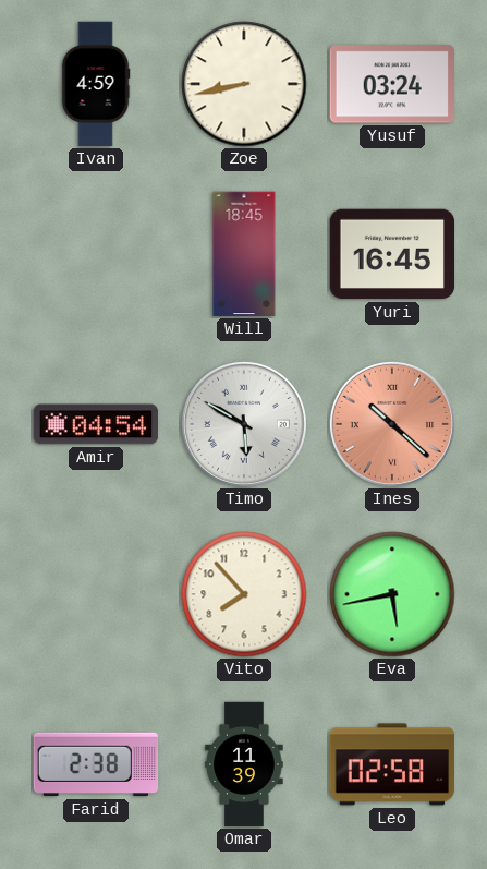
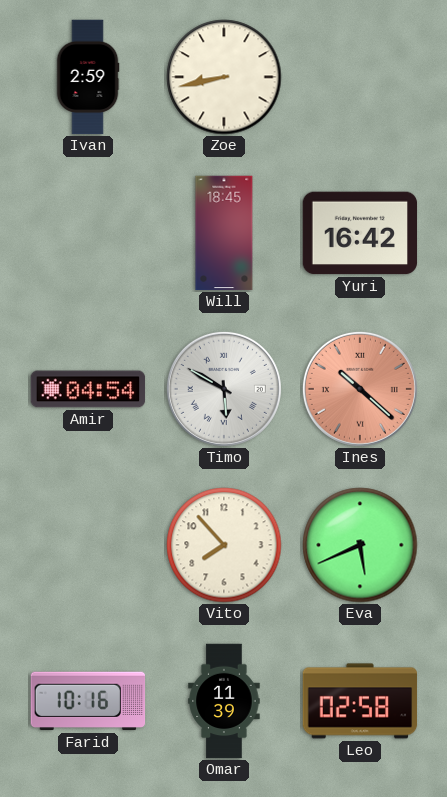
Ivan: 4:59 -> 2:59 (88, 77)
Yusuf: 03:24 -> none (391, 84)
Yuri: 16:45 -> 16:42 (360, 233)
Eva: 5:43 -> 5:41 (360, 545)
Farid: 2:38 -> 10:16 (88, 701)
